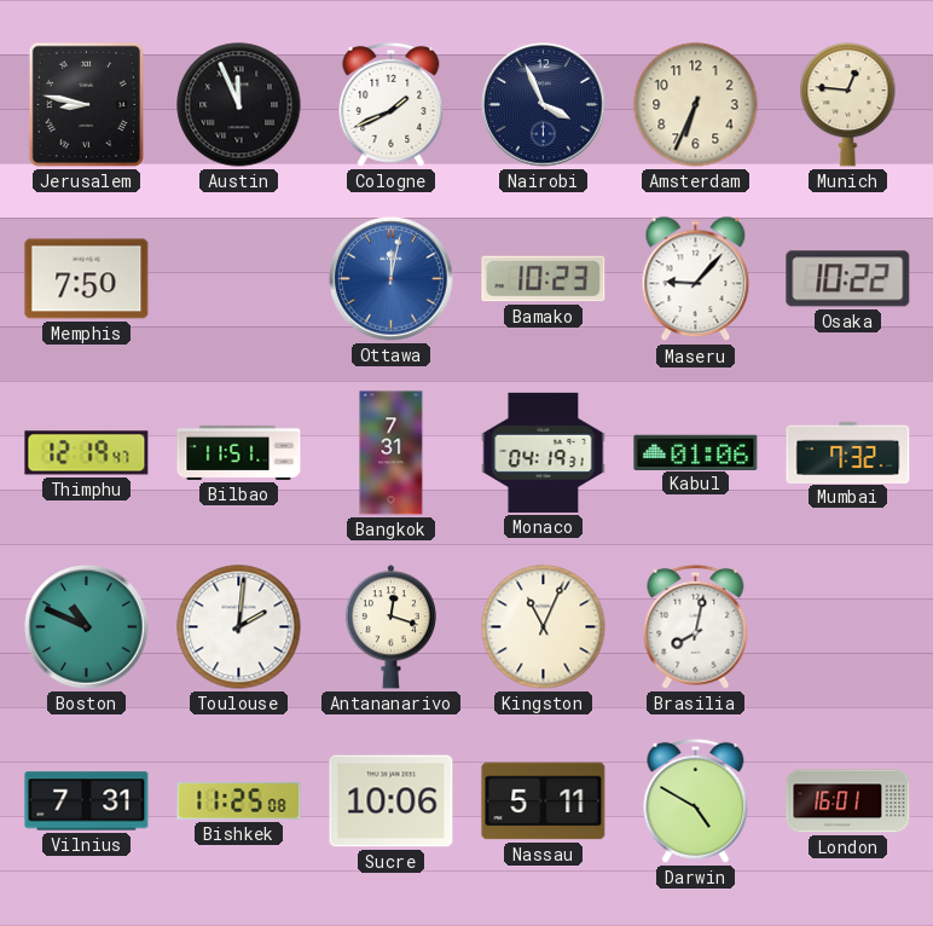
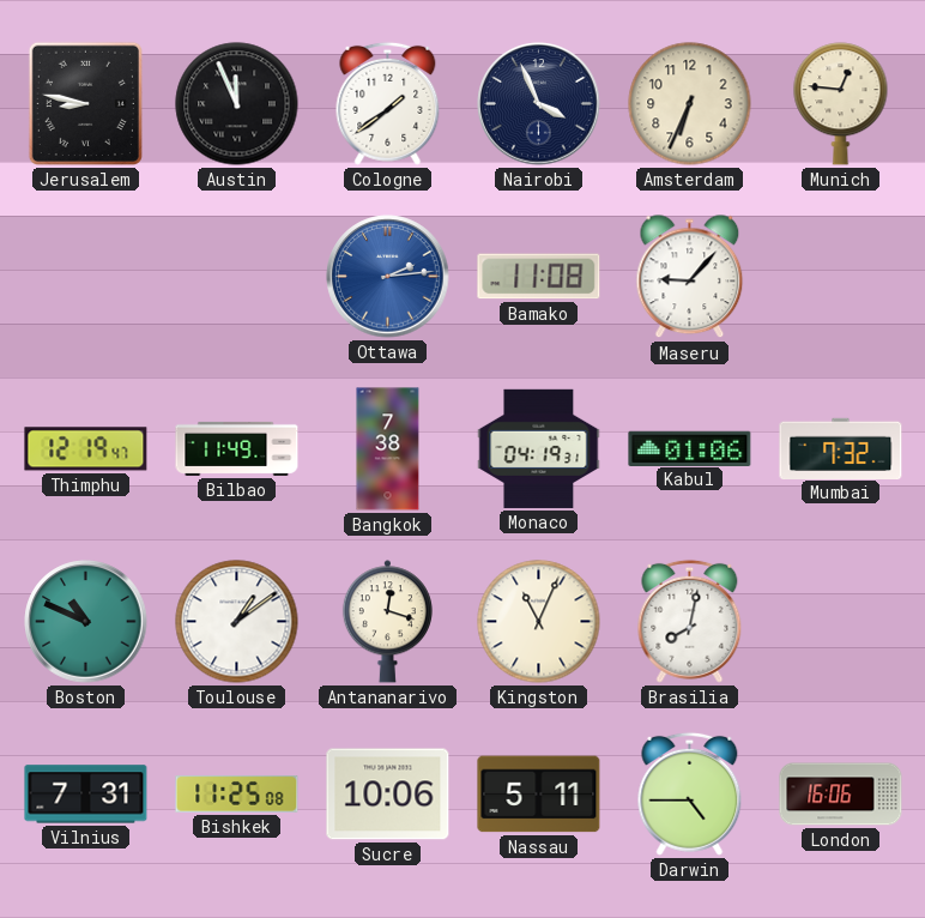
Cologne: 1:41 -> 1:39 (388, 103)
Memphis: 7:50 -> none (87, 279)
Ottawa: 12:02 -> 2:14 (388, 277)
Bamako: 10:23 -> 11:08 (539, 277)
Osaka: 10:22 -> none (848, 279)
Bilbao: 11:51 -> 11:49 (237, 448)
Bangkok: 7:31 -> 7:38 (388, 449)
Toulouse: 2:01 -> 1:09 (237, 622)
Darwin: 4:50 -> 4:45 (690, 793)
London: 16:01 -> 16:06 (841, 795)
